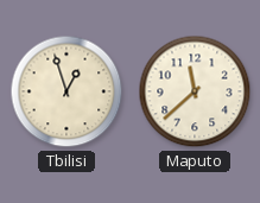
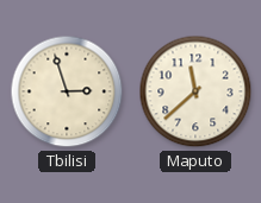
Tbilisi: 12:57 -> 2:57 (67, 91)
